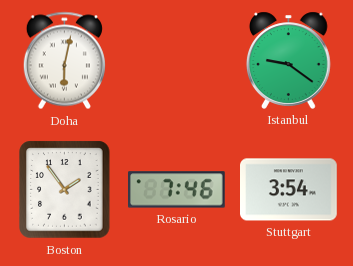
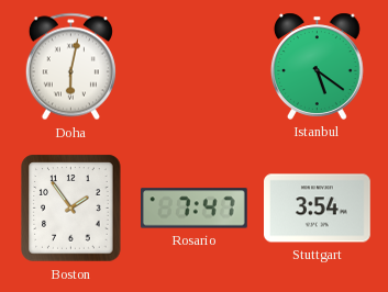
Istanbul: 9:21 -> 5:21 (317, 66)
Rosario: 7:46 -> 7:47 (195, 209)
